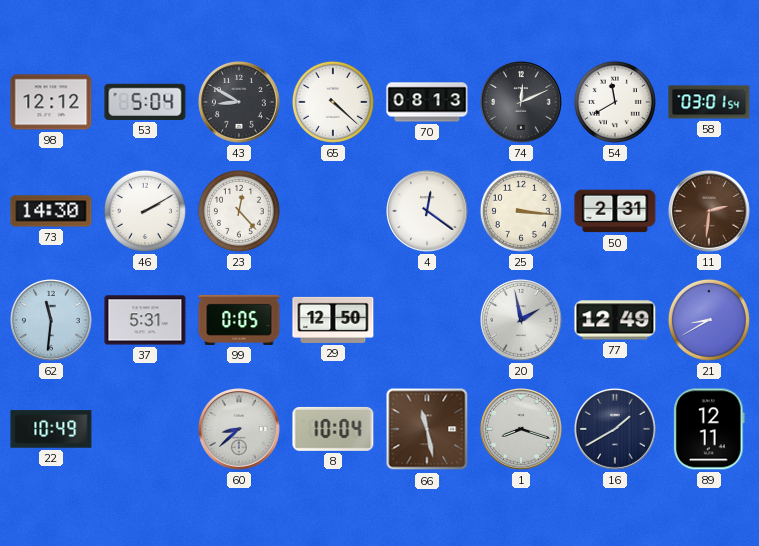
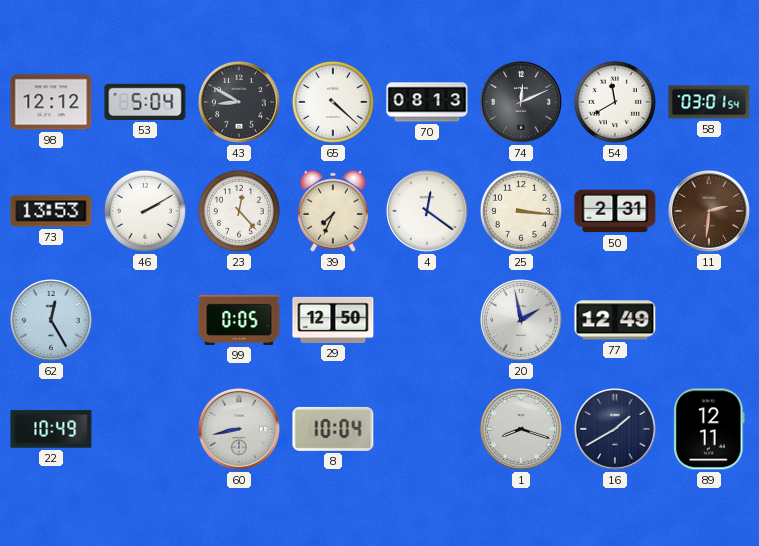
73: 14:30 -> 13:53 (51, 211)
39: none -> 7:34 (333, 211)
62: 11:31 -> 12:25 (52, 321)
37: 5:31 -> none (145, 320)
21: 8:40 -> none (709, 320)
60: 8:38 -> 8:43 (240, 430)
66: 11:28 -> none (427, 429)
